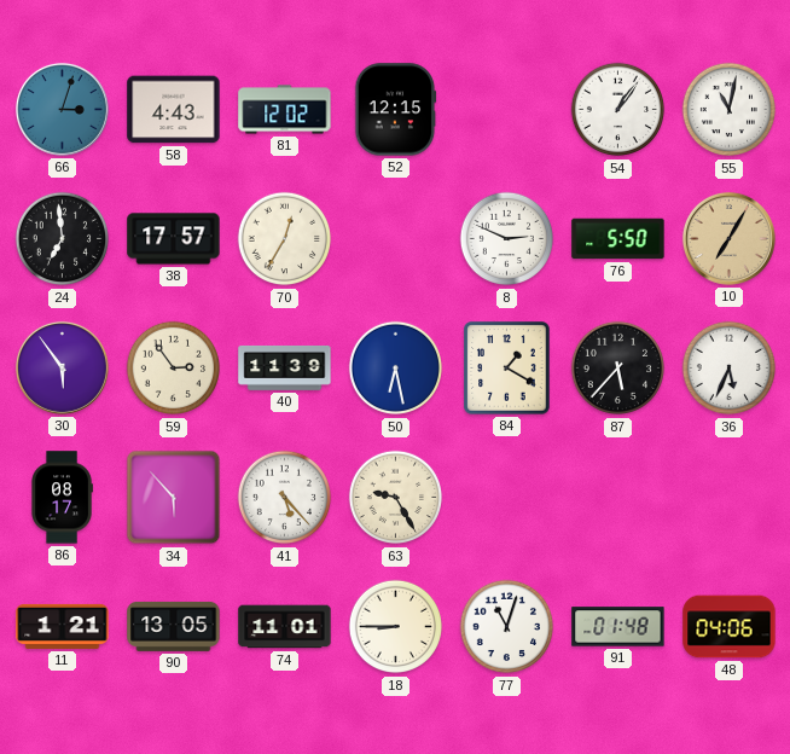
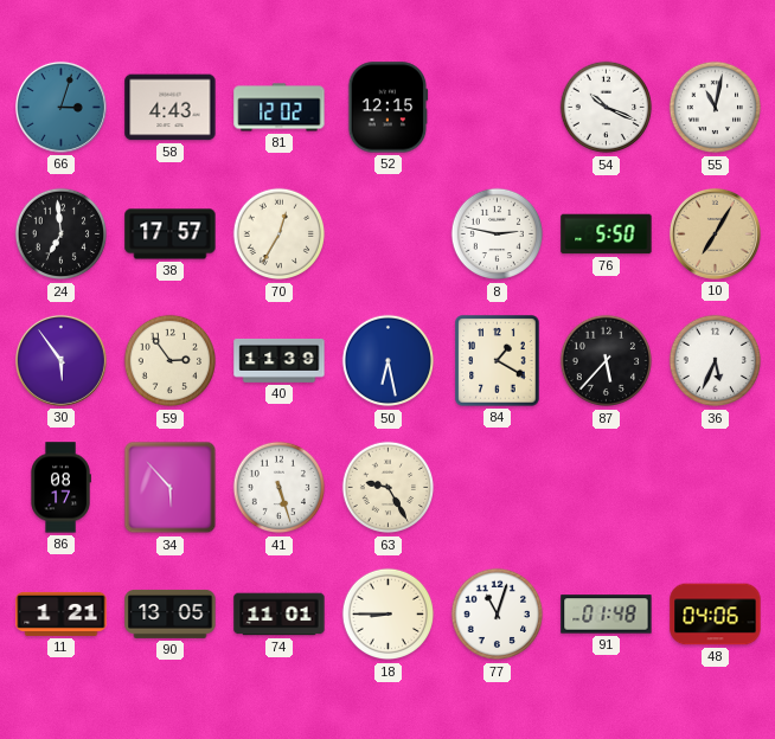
54: 1:06 -> 10:19 (607, 108)
8: 2:49 -> 2:47 (498, 234)
41: 5:23 -> 5:27 (280, 488)
